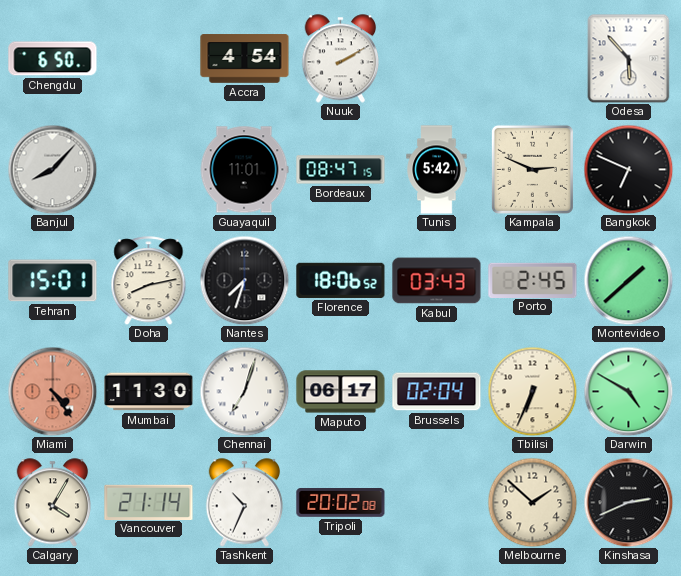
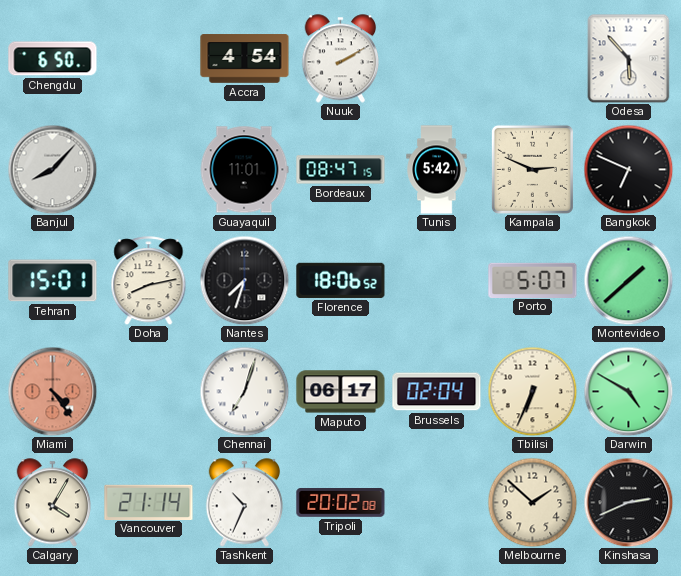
Kabul: 03:43 -> none (437, 281)
Porto: 2:45 -> 5:07 (533, 280)
Mumbai: 11:30 -> none (149, 392)
